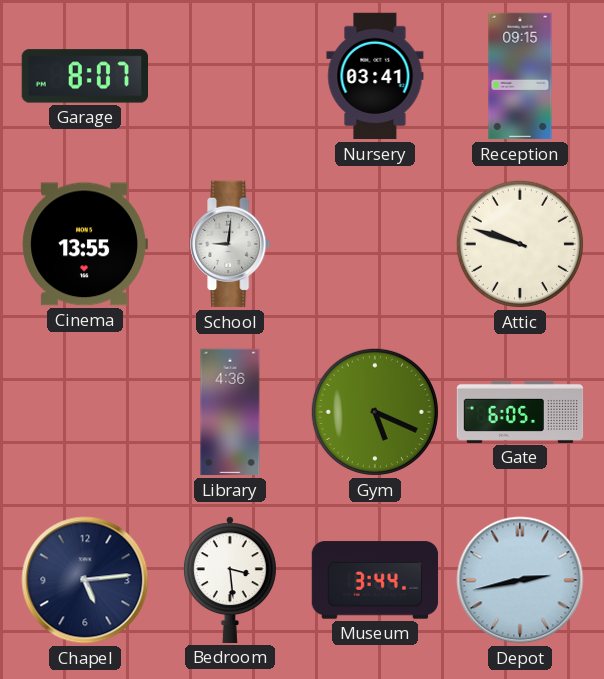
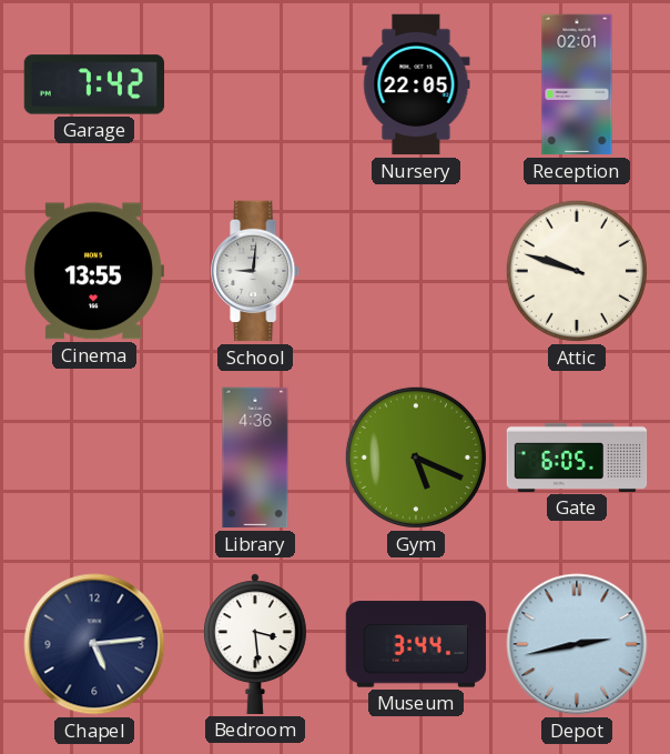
Garage: 8:07 -> 7:42 (93, 84)
Nursery: 03:41 -> 22:05 (416, 84)
Reception: 09:15 -> 02:01 (577, 84)
